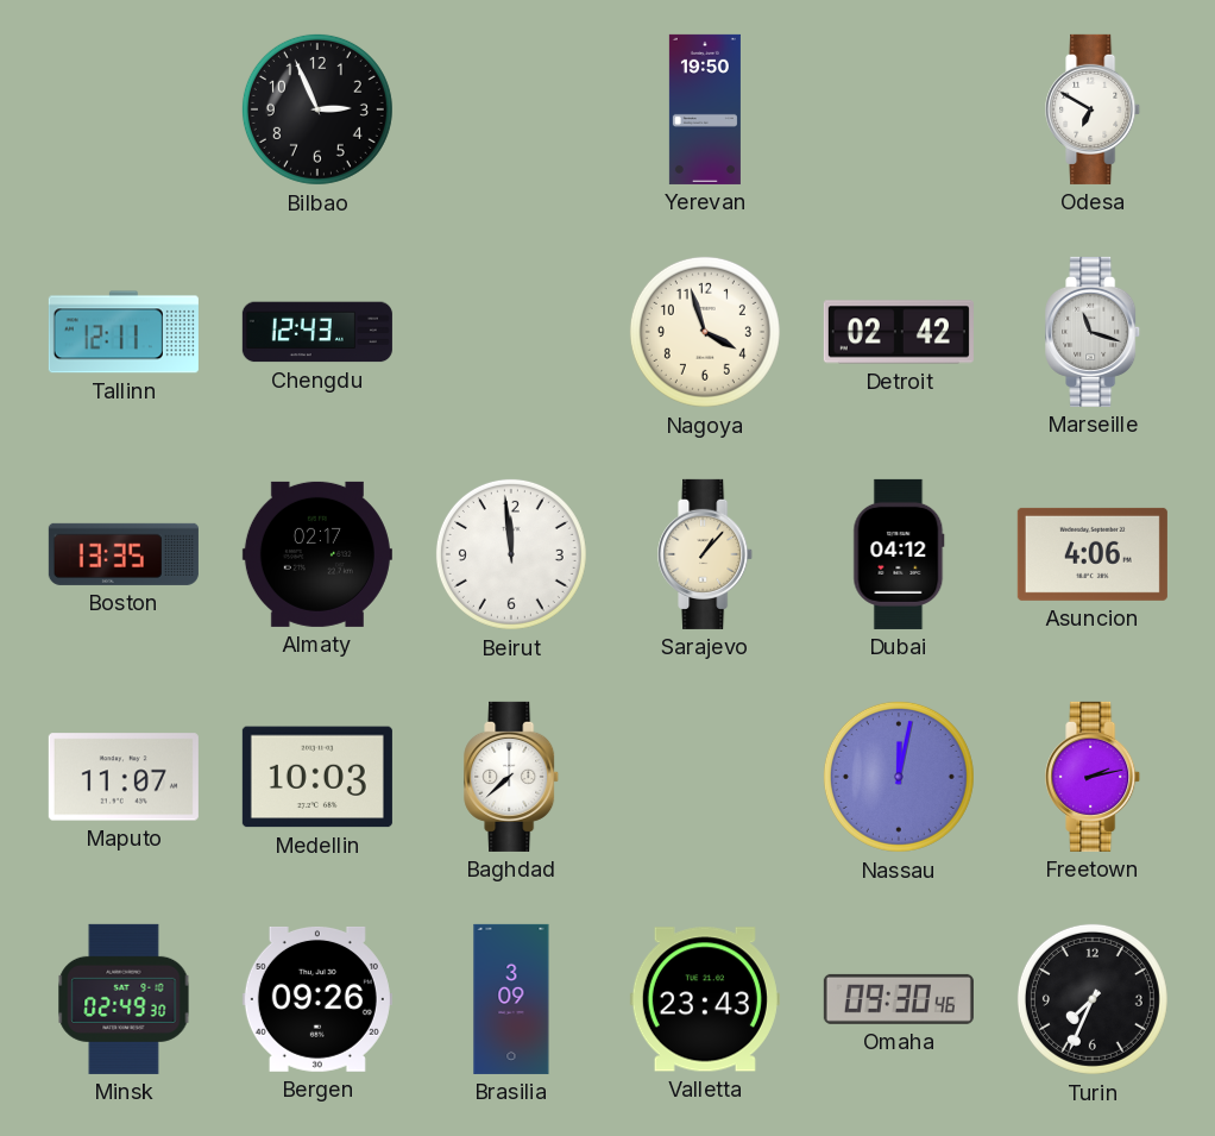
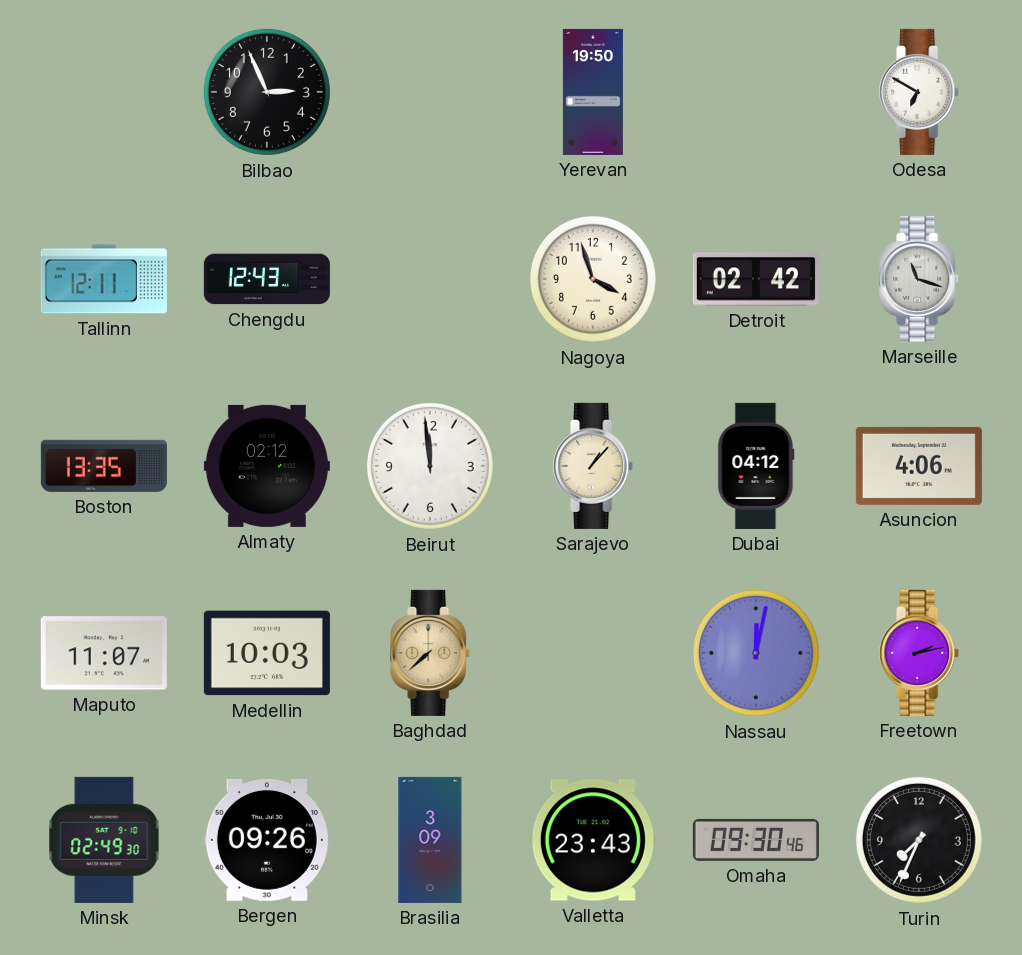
Almaty: 02:17 -> 02:12 (267, 466)
Baghdad dial: white -> champagne (431, 653)
